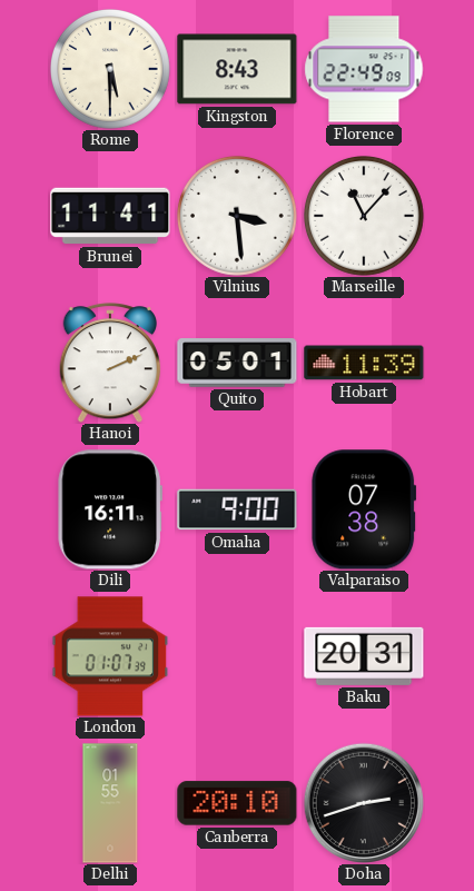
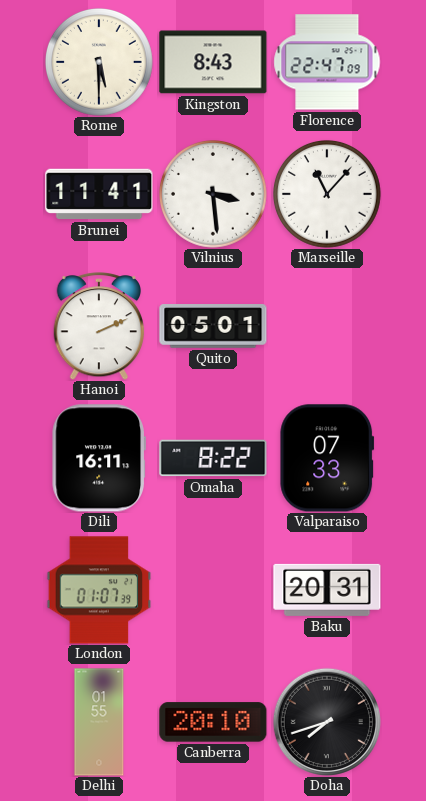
Florence: 22:49 -> 22:47 (327, 62)
Hobart: 11:39 -> none (364, 363)
Omaha: 9:00 -> 8:22 (213, 458)
Valparaiso: 07:38 -> 07:33 (327, 458)
Doha: 2:42 -> 7:42 (326, 721)
